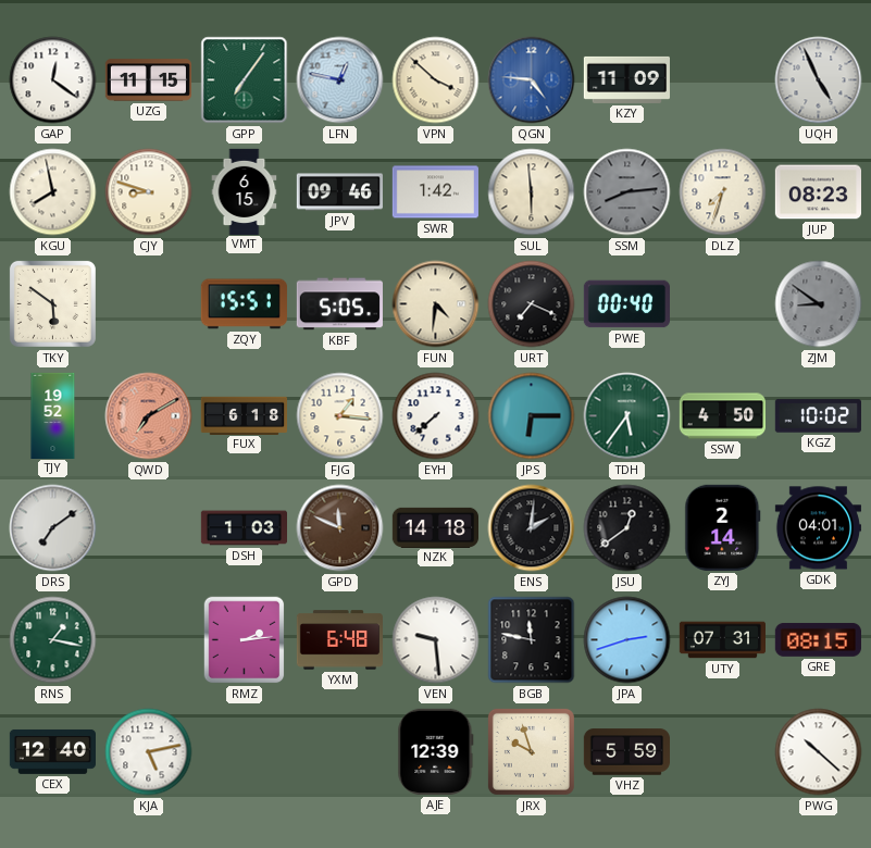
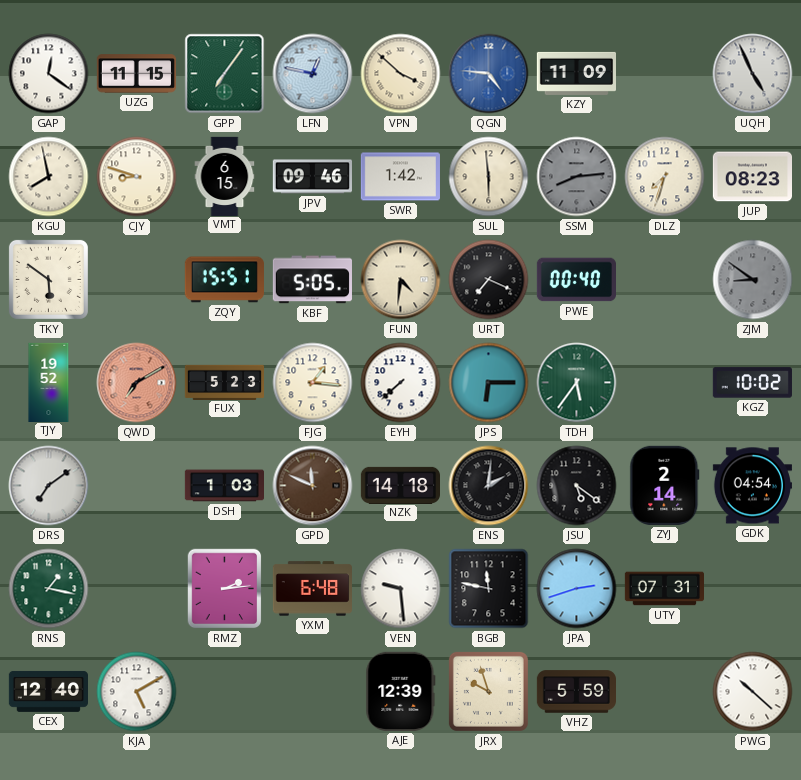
FUX: 6:18 -> 5:23 (224, 382)
SSW: 4:50 -> none (722, 416)
JSU: 12:39 -> 5:21 (577, 486)
GDK: 04:01 -> 04:54 (752, 486)
GRE: 08:15 -> none (818, 639)
KJA: 5:13 -> 5:10 (137, 692)
